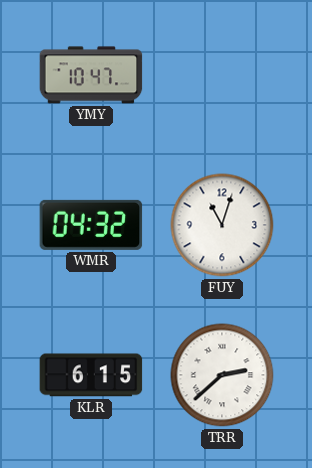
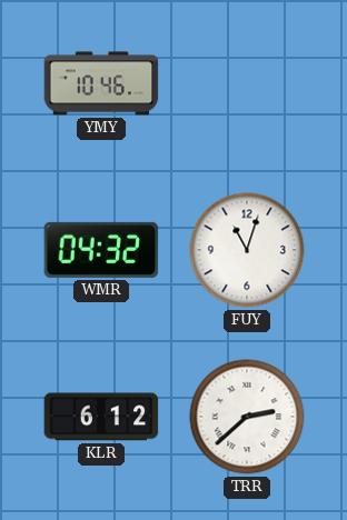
YMY: 10:47 -> 10:46 (101, 83)
KLR: 6:15 -> 6:12 (101, 417)
